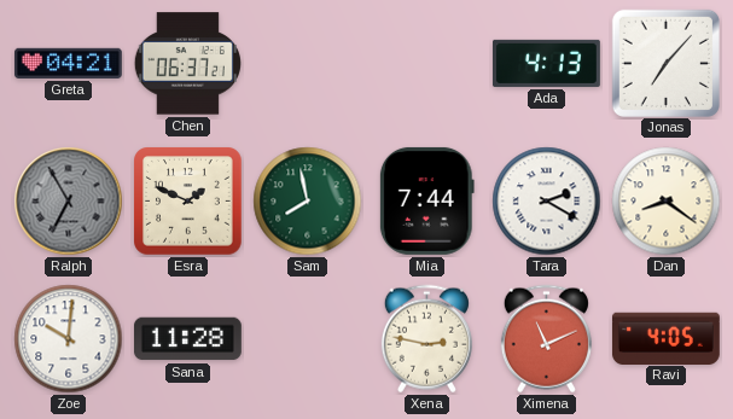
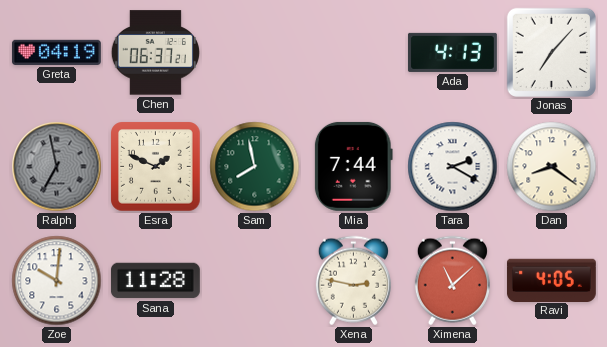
Greta: 04:21 -> 04:19 (56, 52)
Ralph: 6:55 -> 6:58 (57, 167)
Ximena: 11:11 -> 11:08 (452, 281)
